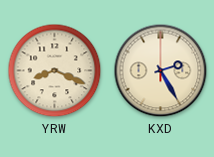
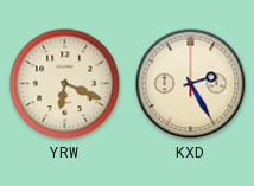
YRW: 8:19 -> 6:19 (65, 84)
